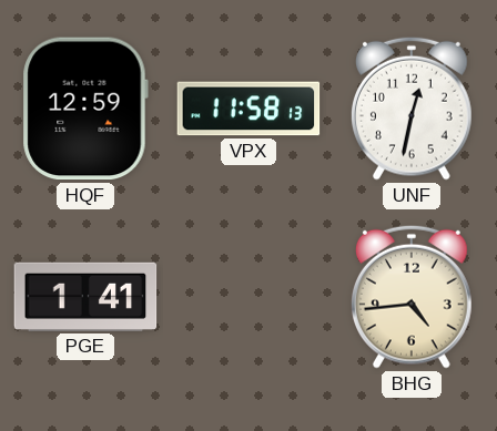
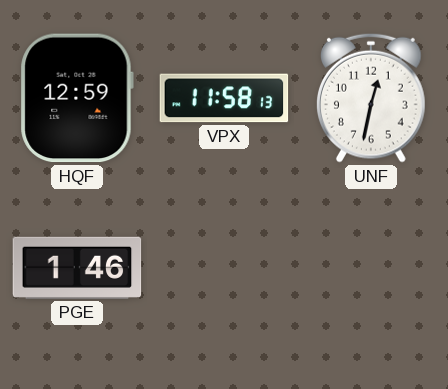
PGE: 1:41 -> 1:46 (77, 268)
BHG: 4:44 -> none (412, 297)
